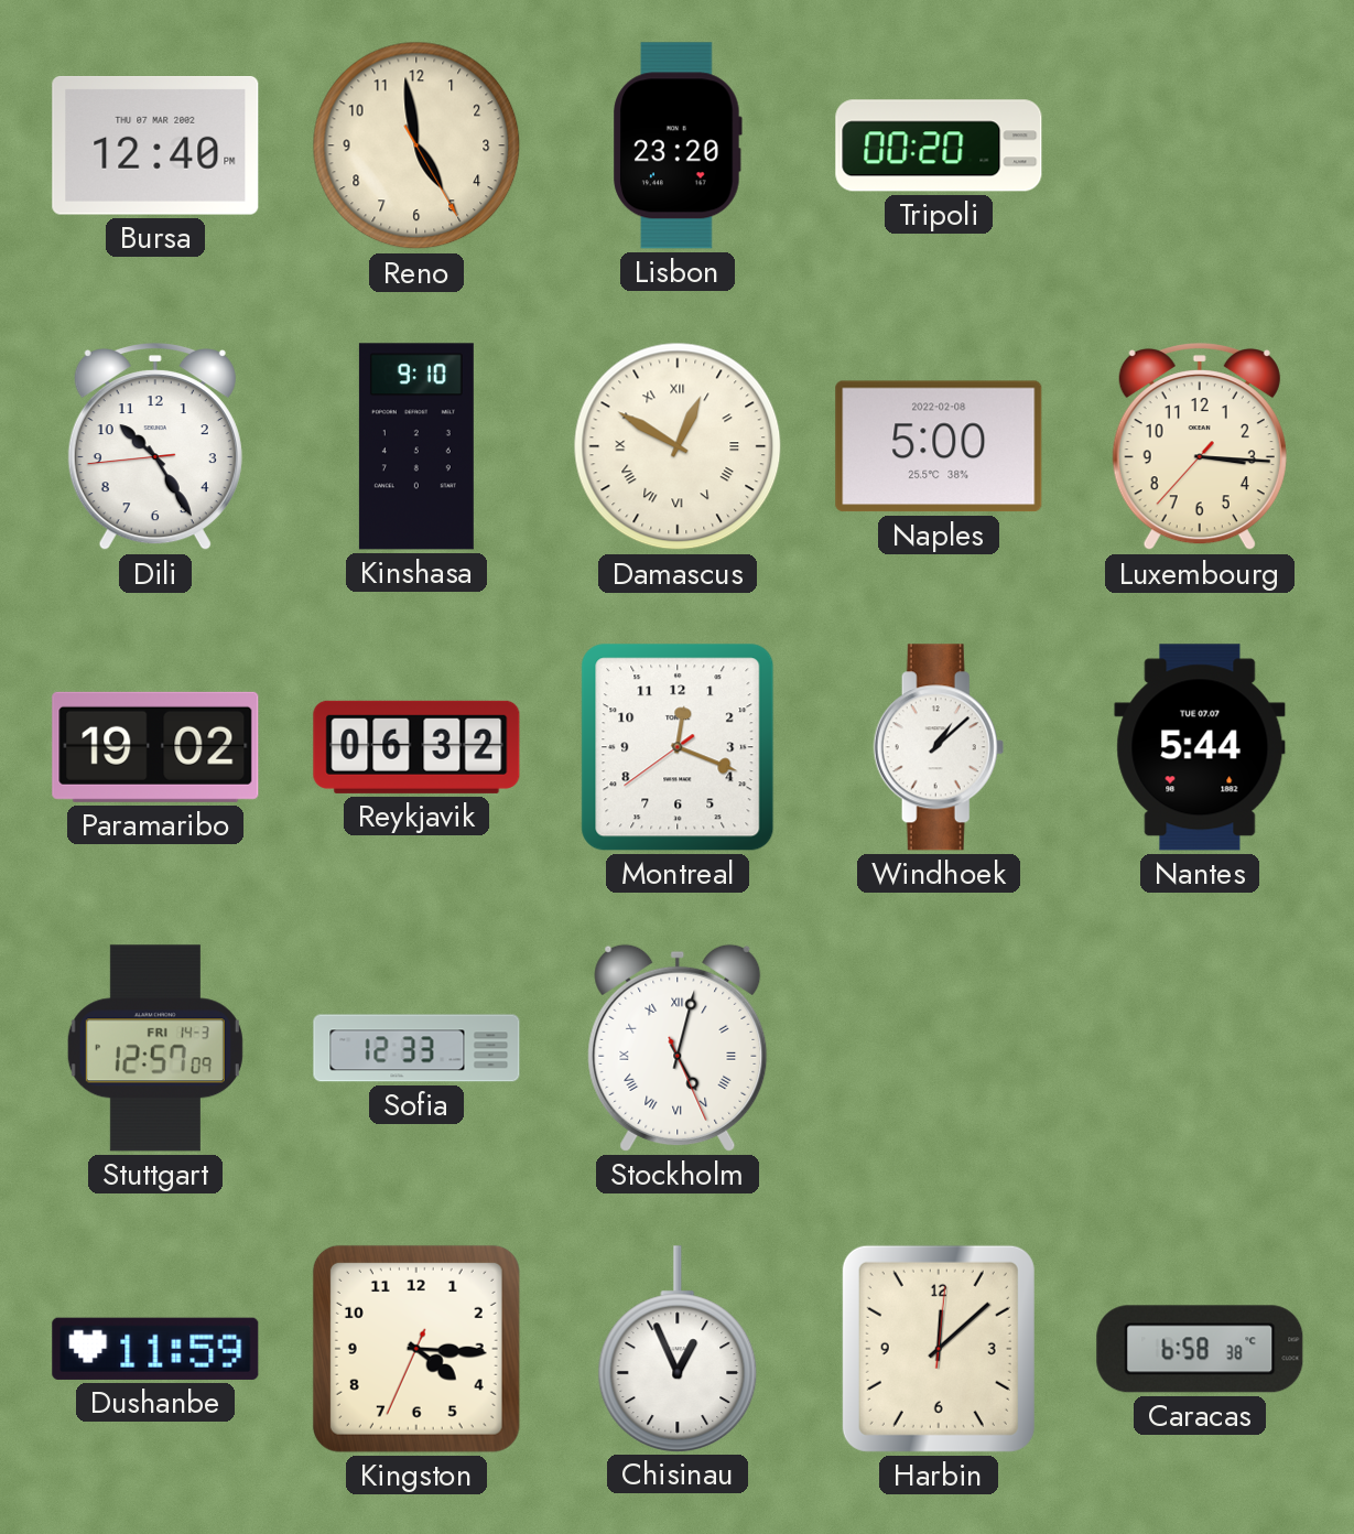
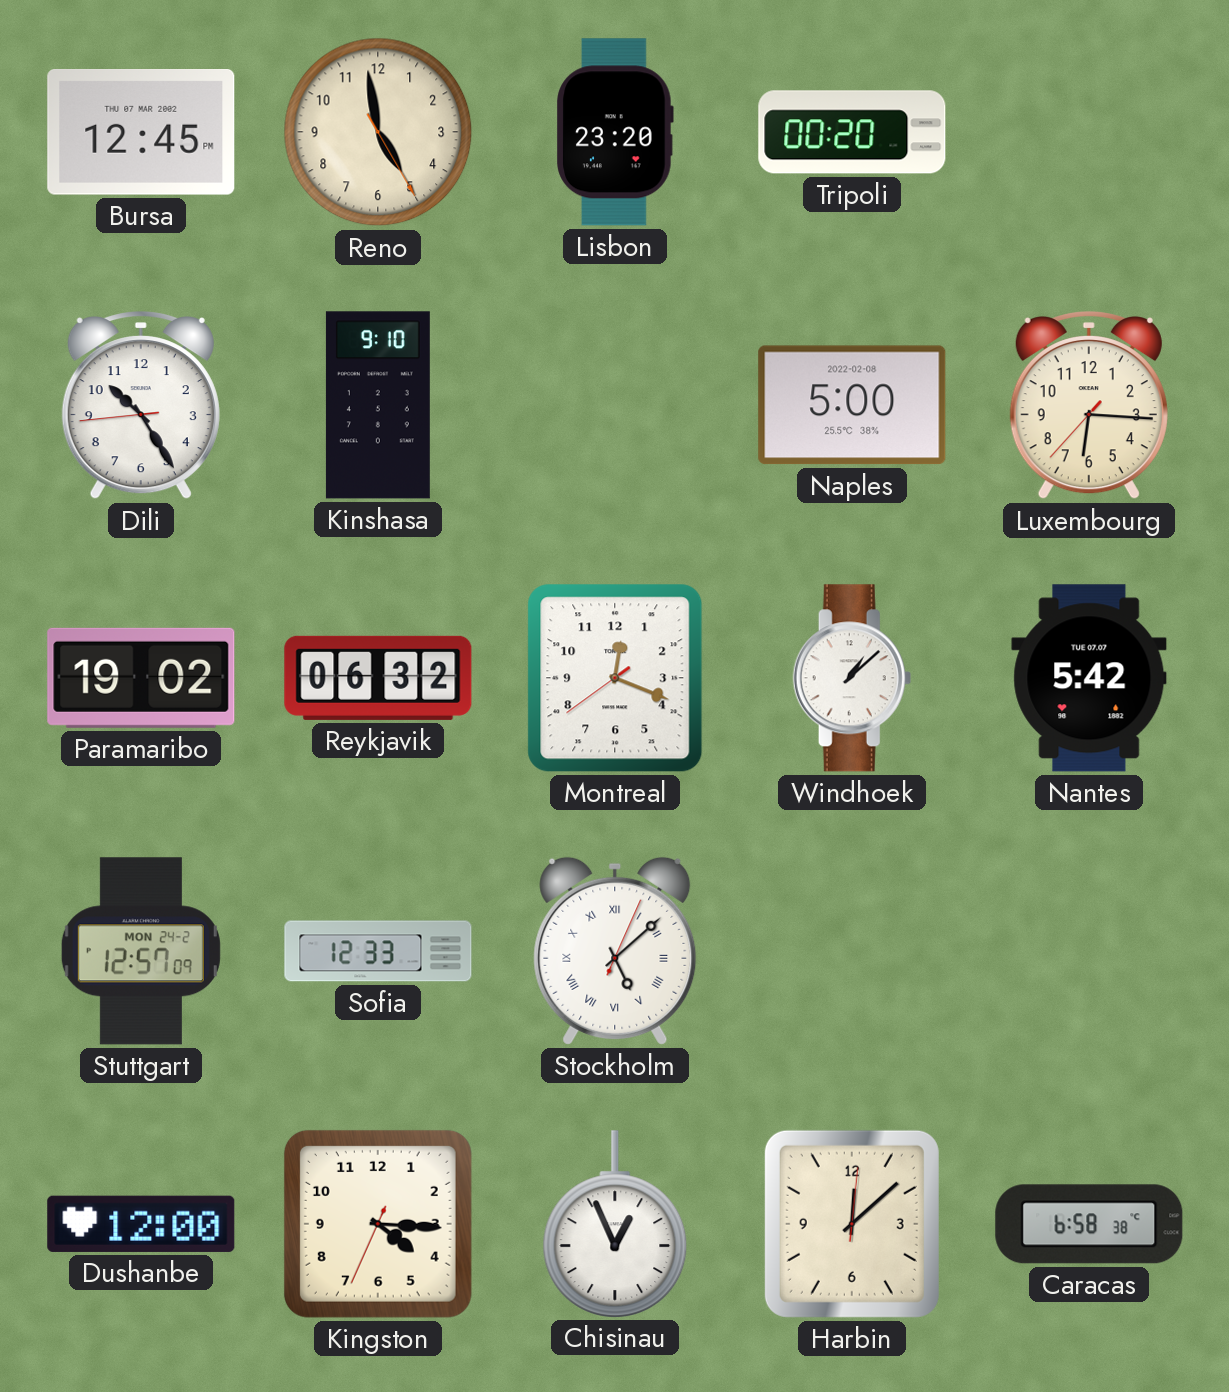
Bursa: 12:40 -> 12:45 (141, 133)
Damascus: 12:50 -> none (678, 446)
Luxembourg: 3:15 -> 6:15 (1089, 406)
Nantes: 5:44 -> 5:42 (1089, 678)
Stuttgart date: FRI 14-3 -> MON 24-2 (141, 951)
Stockholm: 5:02 -> 5:08 (615, 951)
Dushanbe: 11:59 -> 12:00 (141, 1224)
